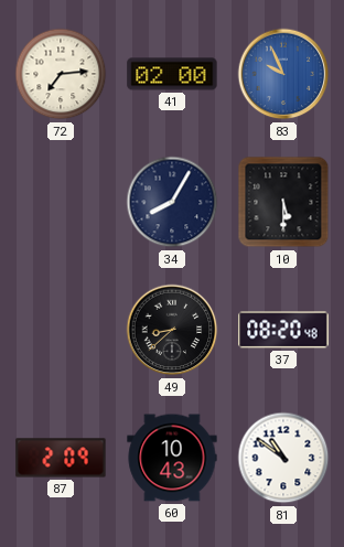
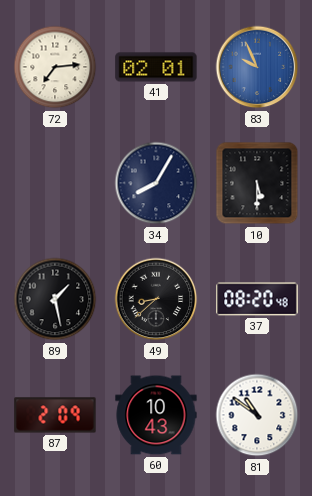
41: 02:00 -> 02:01 (156, 67)
89: none -> 1:28 (55, 299)
